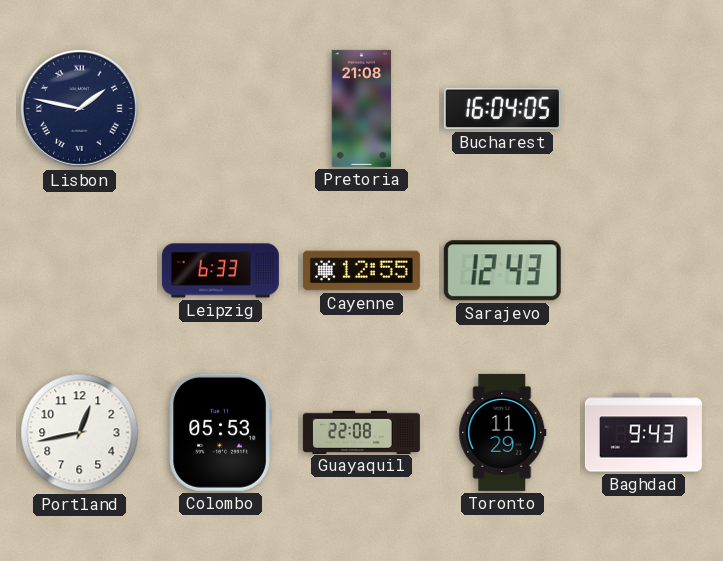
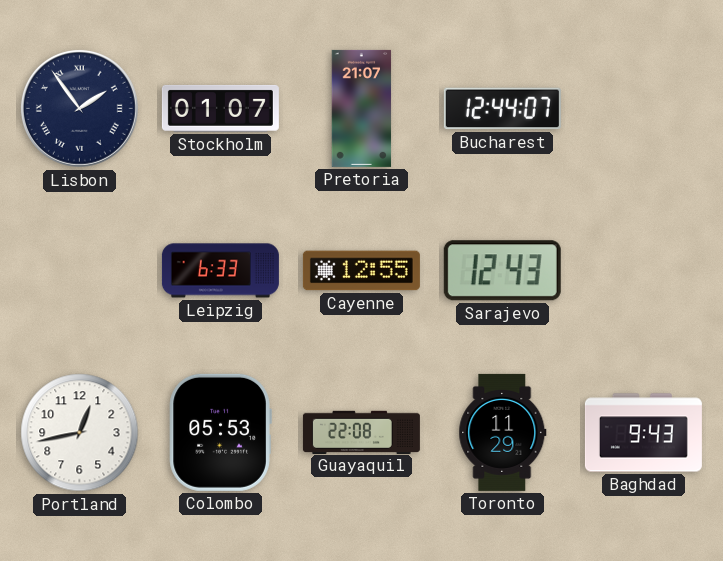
Lisbon: 1:47 -> 1:54 (79, 108)
Stockholm: none -> 01:07 (220, 108)
Pretoria: 21:08 -> 21:07 (362, 108)
Bucharest: 16:04 -> 12:44 (502, 109)
